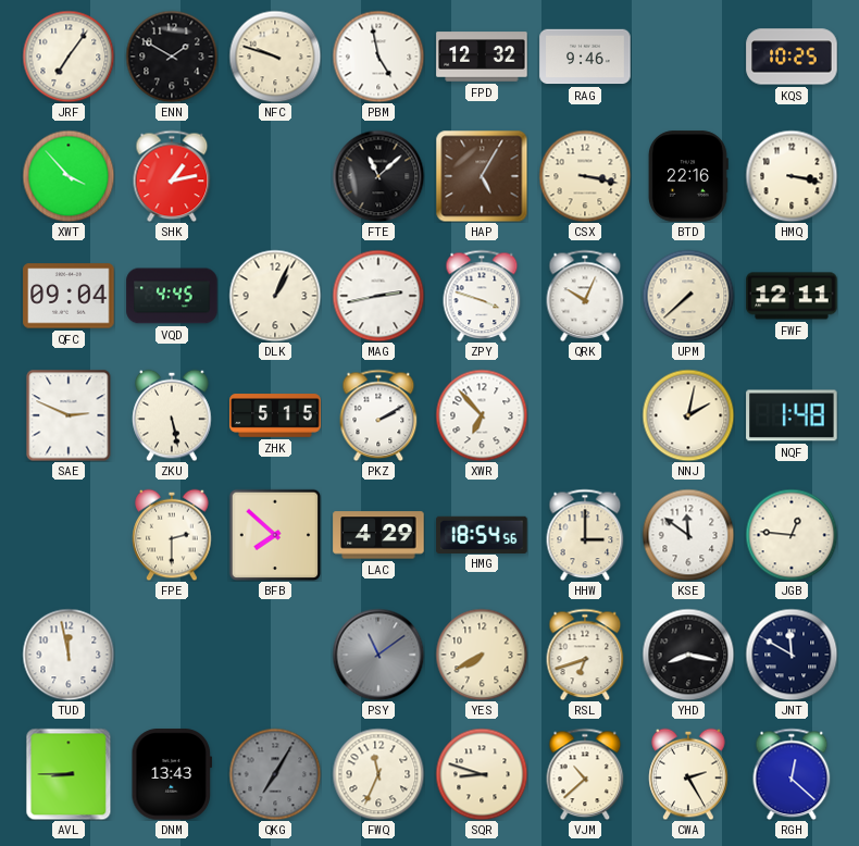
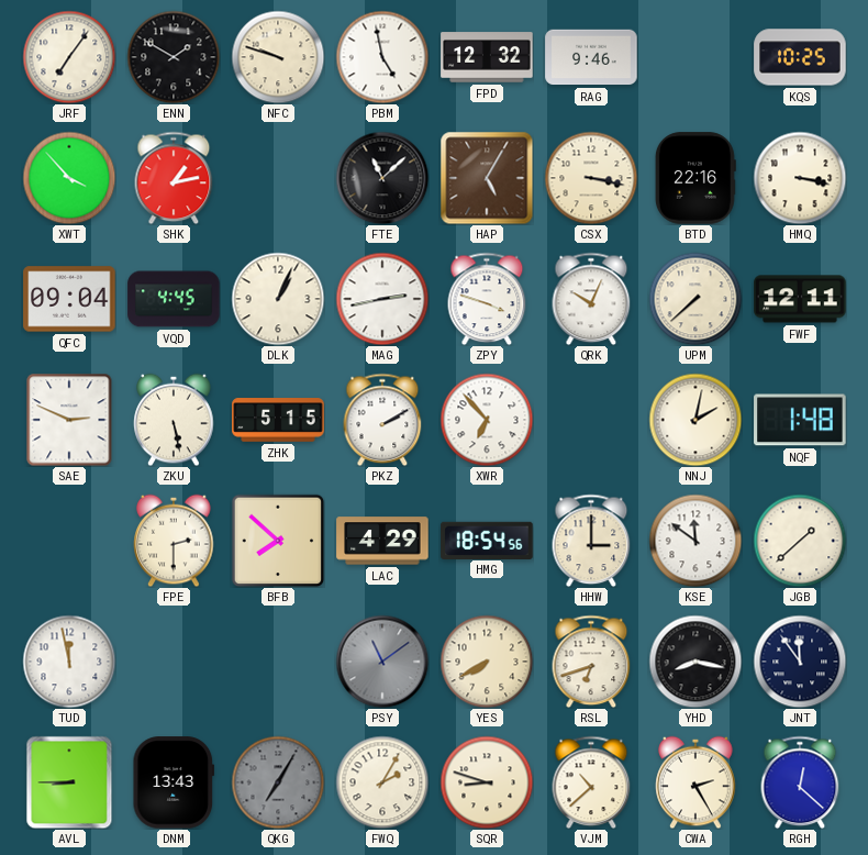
JGB: 12:46 -> 1:38 (800, 541)
JNT: 11:50 -> 11:54 (800, 662)
FWQ: 11:34 -> 2:05 (382, 782)
